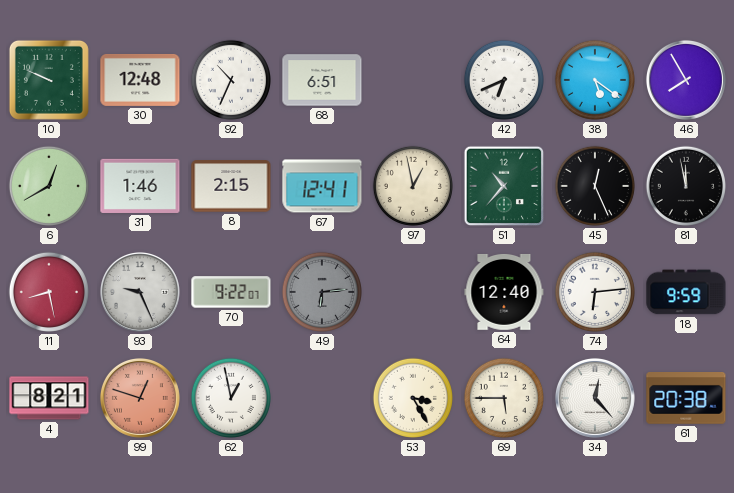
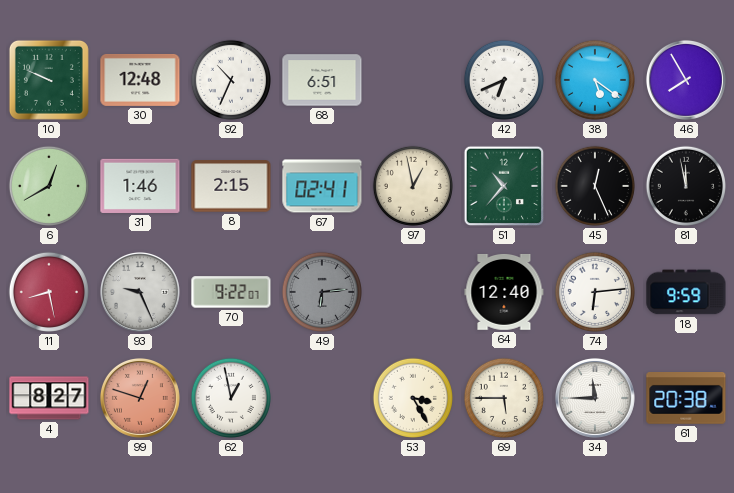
67: 12:41 -> 02:41 (322, 186)
4: 8:21 -> 8:27 (49, 398)
34: 12:23 -> 11:45 (595, 398)
